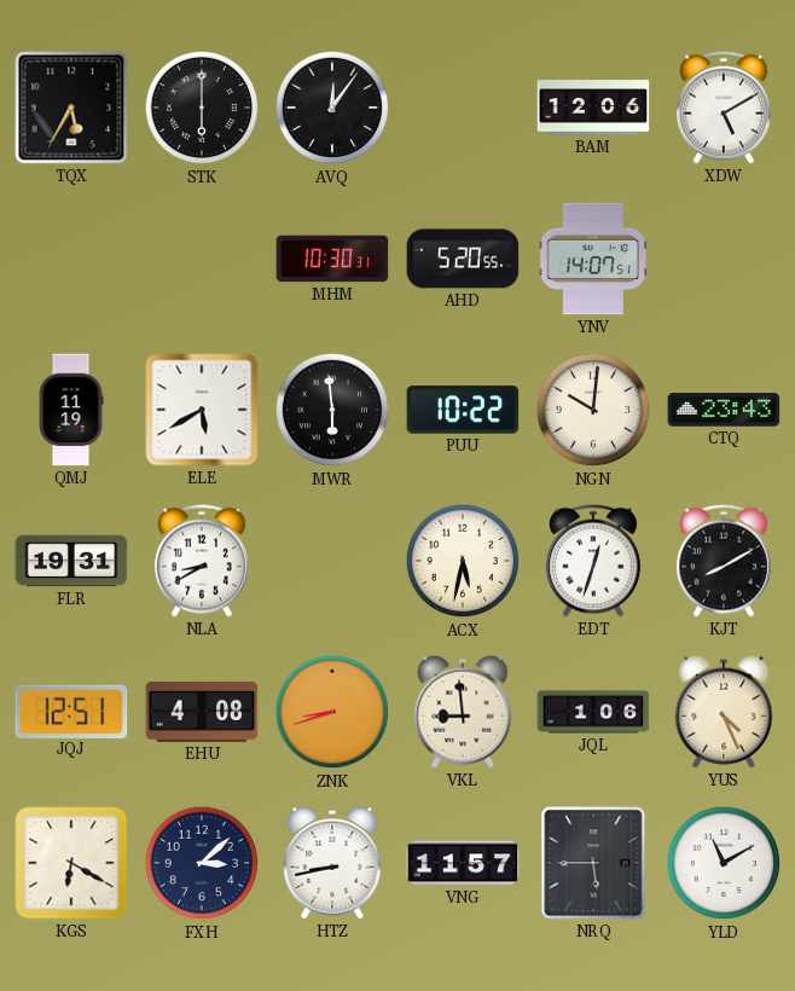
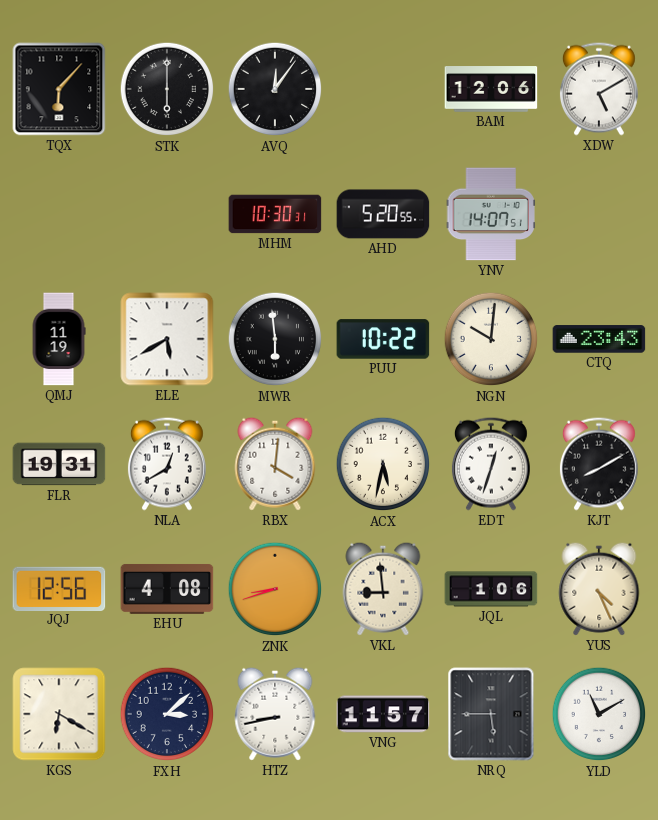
TQX: 5:35 -> 6:07 (59, 89)
NLA: 8:40 -> 12:40 (167, 464)
RBX: none -> 4:01 (275, 464)
JQJ: 12:51 -> 12:56 (59, 588)
